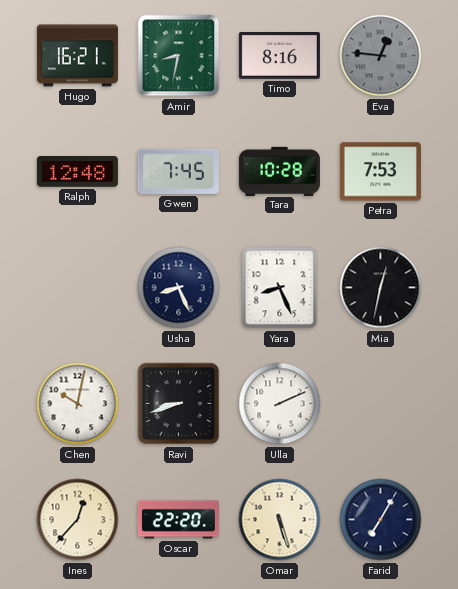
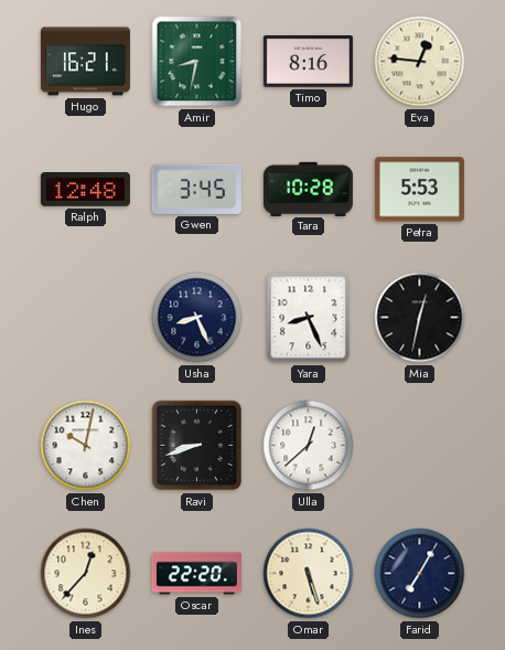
Eva dial: grey -> cream (420, 62)
Gwen: 7:45 -> 3:45 (196, 189)
Petra: 7:53 -> 5:53 (419, 190)
Ulla: 2:11 -> 12:38 (309, 446)
